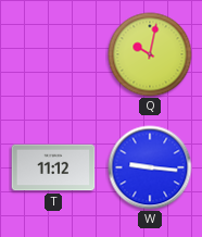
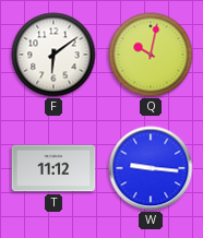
F: none -> 6:09 (53, 55)
